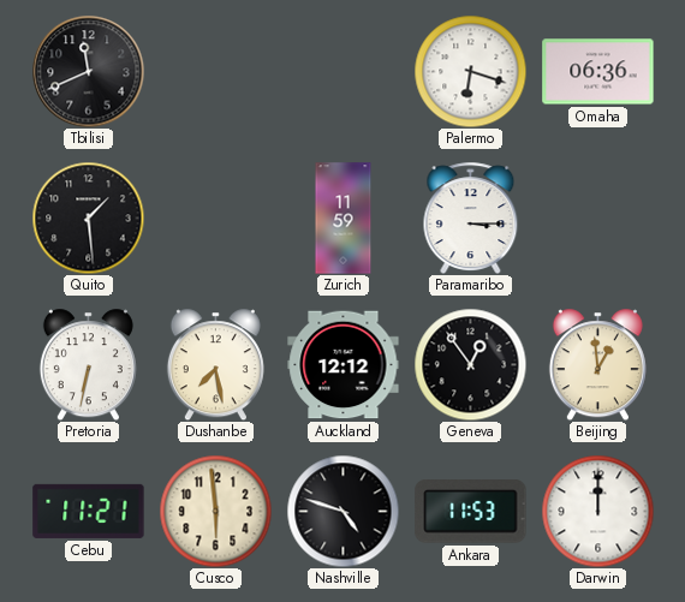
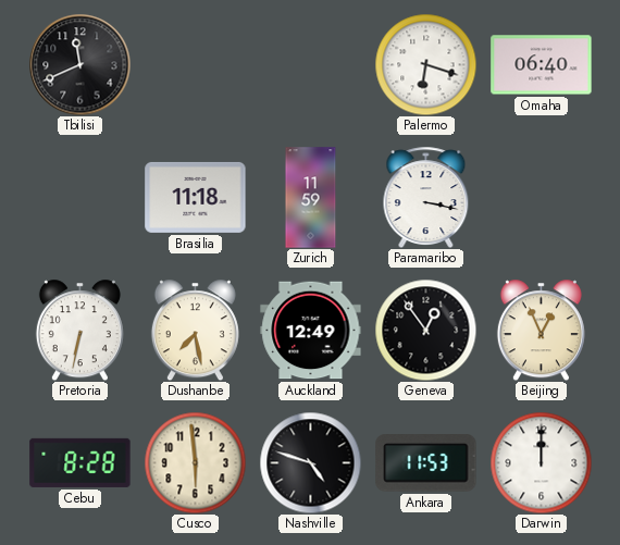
Omaha: 06:36 -> 06:40 (542, 65)
Quito: 1:29 -> none (88, 217)
Brasilia: none -> 11:18 (196, 197)
Paramaribo: 3:15 -> 3:17 (426, 197)
Auckland: 12:12 -> 12:49 (311, 331)
Beijing: 12:59 -> 12:56 (541, 330)
Cebu: 11:21 -> 8:28 (80, 462)
